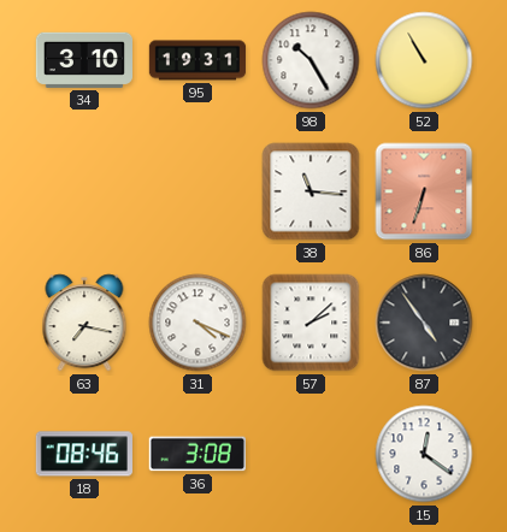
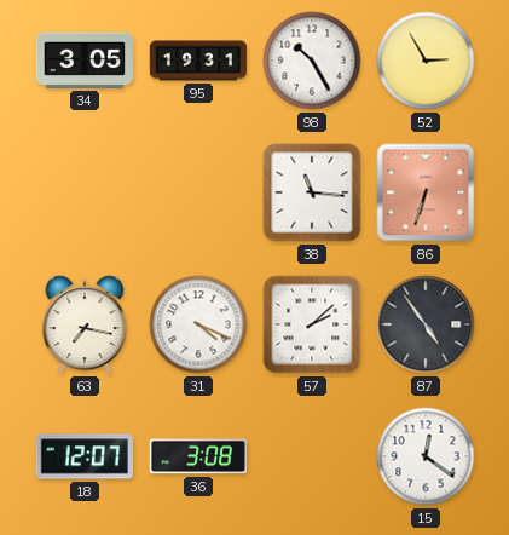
34: 3:10 -> 3:05 (83, 61)
52: 10:55 -> 2:55 (426, 61)
18: 08:46 -> 12:07 (85, 456)
